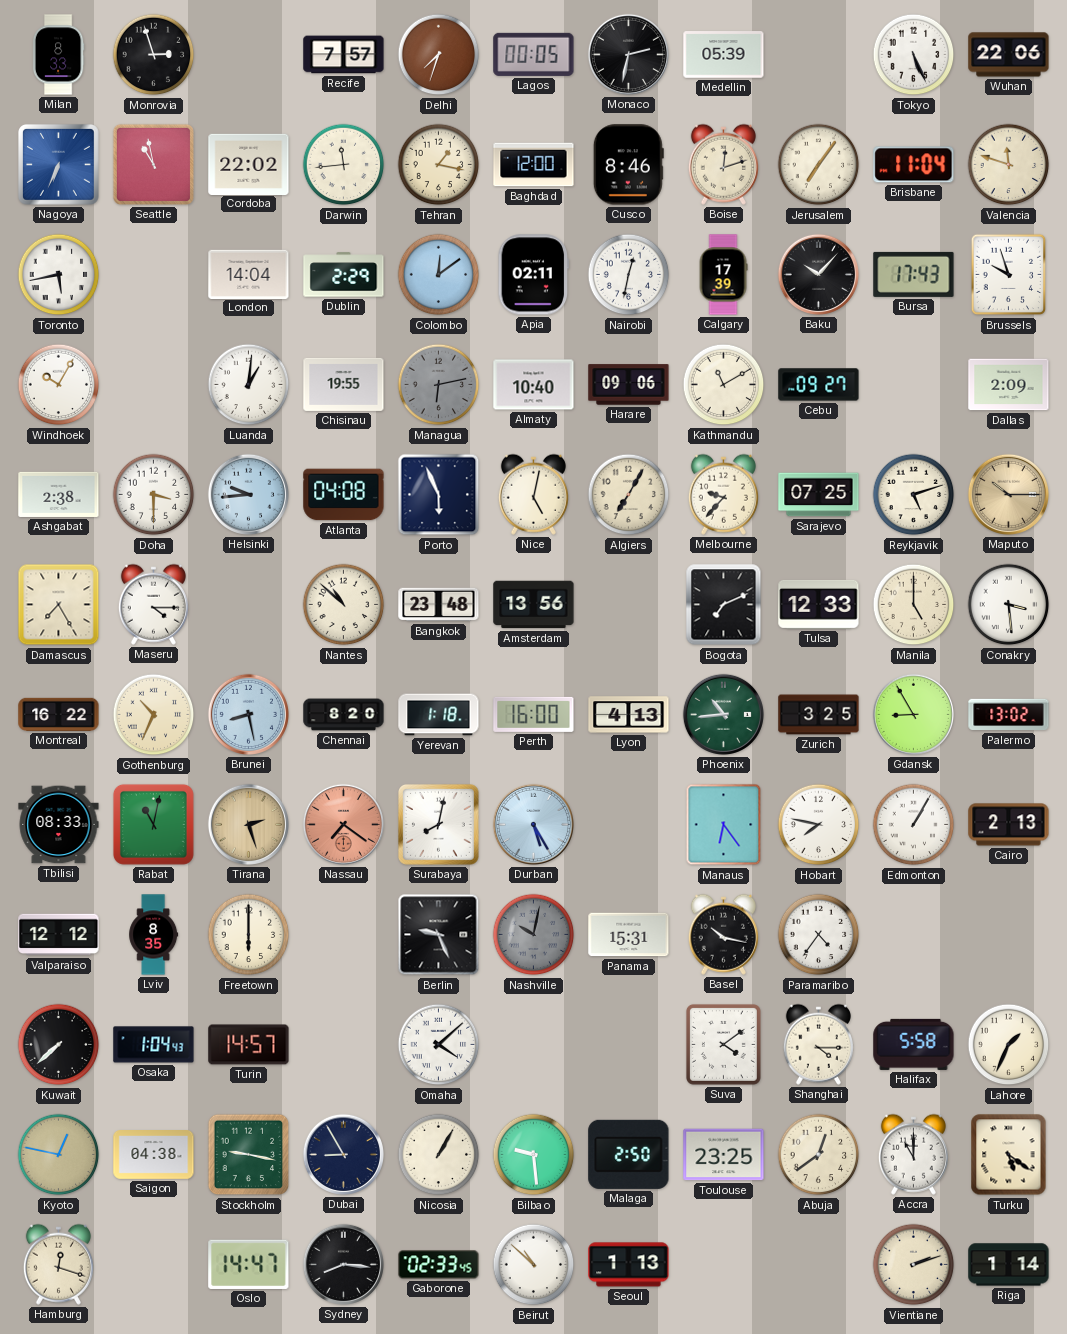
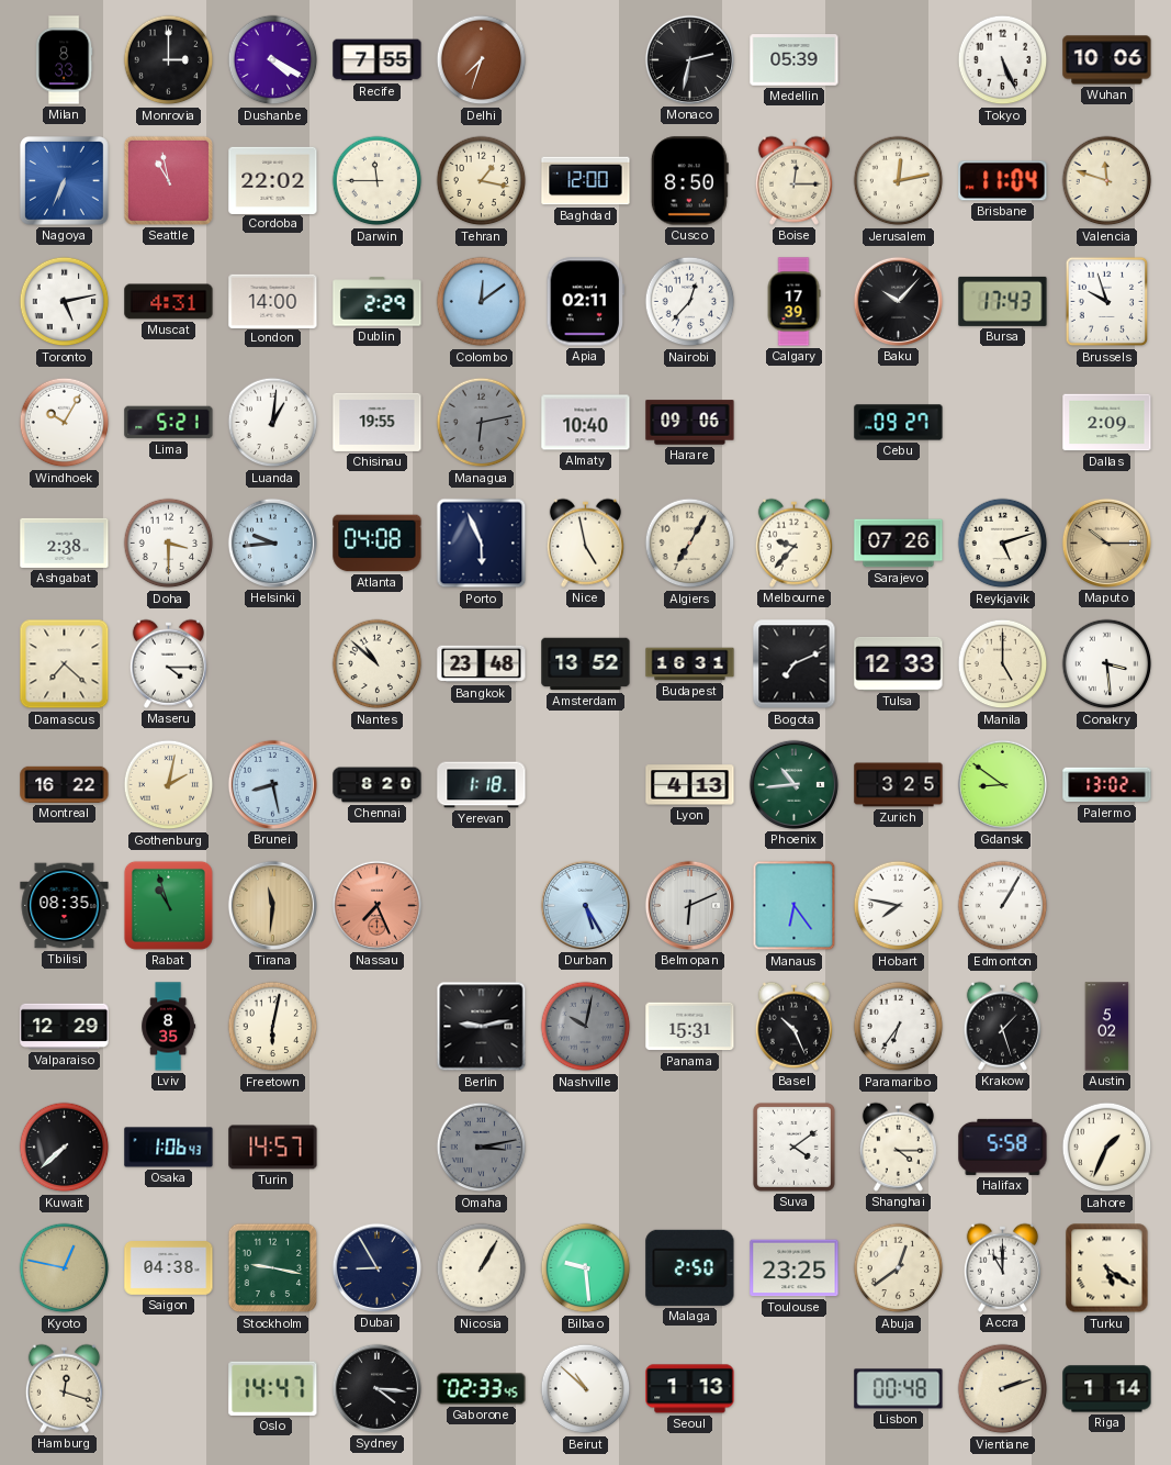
Monrovia: 2:57 -> 3:00 (169, 60)
Dushanbe: none -> 4:20 (273, 60)
Recife: 7:57 -> 7:55 (378, 60)
Lagos: 00:05 -> none (534, 54)
Wuhan: 22:06 -> 10:06 (1107, 60)
Darwin: 11:44 -> 11:45 (378, 181)
Cusco: 8:46 -> 8:50 (689, 181)
Boise: 12:12 -> 12:15 (793, 180)
Jerusalem: 7:06 -> 12:13 (899, 181)
Toronto: 5:43 -> 5:13 (65, 302)
Muscat: none -> 4:31 (169, 302)
London: 14:04 -> 14:00 (273, 301)
Nairobi: 12:32 -> 12:37 (690, 302)
Lima: none -> 5:21 (169, 423)
Kathmandu: 11:10 -> none (724, 385)
Nice: 5:02 -> 4:58 (585, 543)
Sarajevo: 07:25 -> 07:26 (899, 544)
Damascus: 7:25 -> 7:22 (65, 664)
Amsterdam: 13:56 -> 13:52 (586, 664)
Budapest: none -> 16:31 (690, 664)
Gothenburg: 10:34 -> 2:02 (169, 785)
Perth: 16:00 -> none (534, 714)
Gdansk: 8:55 -> 8:51 (1002, 784)
Tbilisi: 08:33 -> 08:35 (65, 906)
Rabat: 11:02 -> 10:57 (168, 905)
Tirana: 2:27 -> 11:31 (272, 905)
Nassau: 7:21 -> 7:26 (376, 905)
Surabaya: 8:02 -> none (438, 824)
Belmopan: none -> 6:11 (689, 905)
Cairo: 2:13 -> none (1009, 825)
Valparaiso: 12:12 -> 12:29 (65, 1027)
Freetown: 6:00 -> 6:02 (273, 1027)
Berlin: 9:26 -> 9:13 (482, 1027)
Basel: 10:17 -> 10:26 (793, 1026)
Paramaribo: 4:36 -> 6:36 (899, 1027)
Krakow: none -> 1:27 (1002, 1026)
Austin: none -> 5:02 (1107, 1027)
Osaka: 1:04 -> 1:06 (169, 1148)
Omaha: 4:08 -> 3:13 (482, 1148)
Omaha dial: white -> grey (482, 1148)
Sydney: 8:16 -> 4:16 (376, 1388)
Lisbon: none -> 00:48 (899, 1389)
